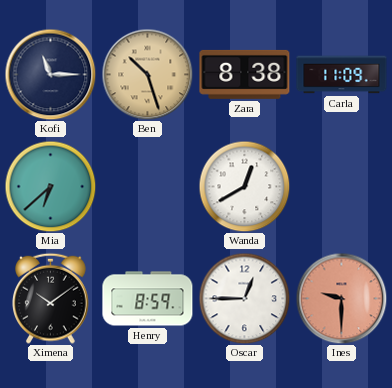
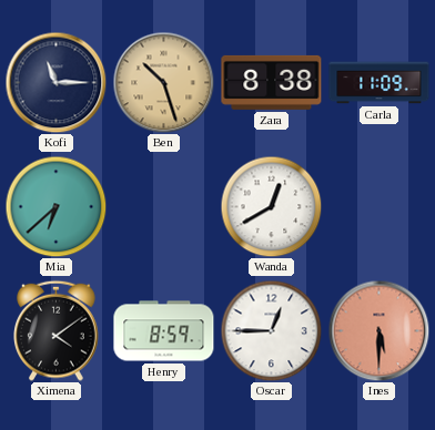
Ximena: 10:09 -> 4:09 (57, 330)
Ines: 9:30 -> 5:30 (378, 330)
